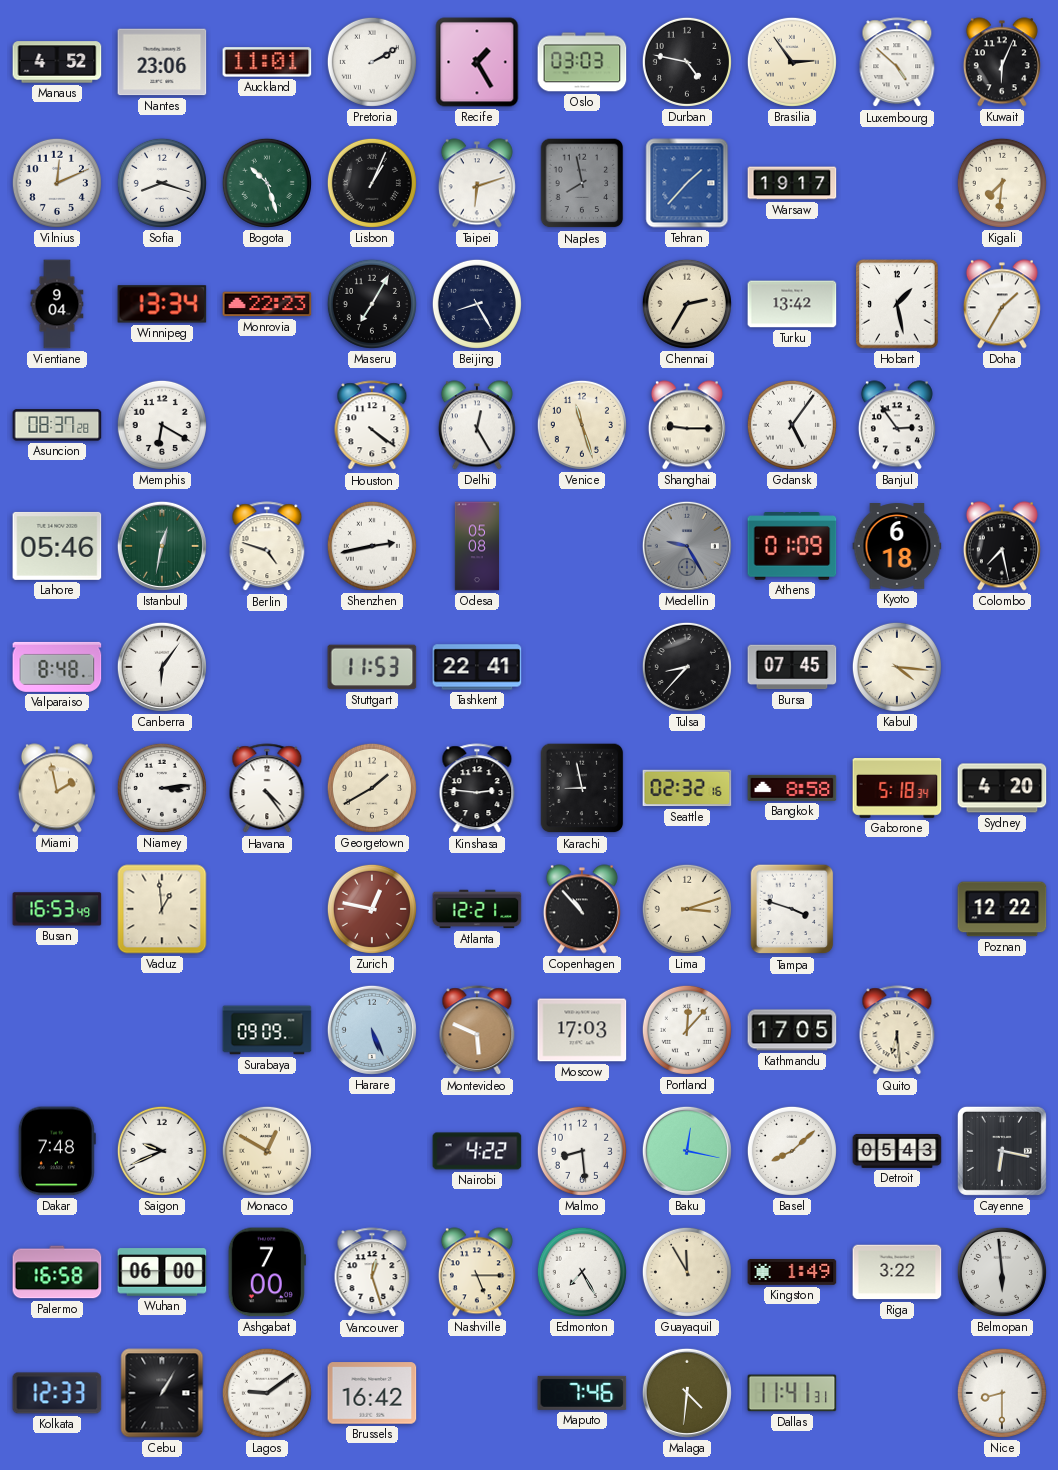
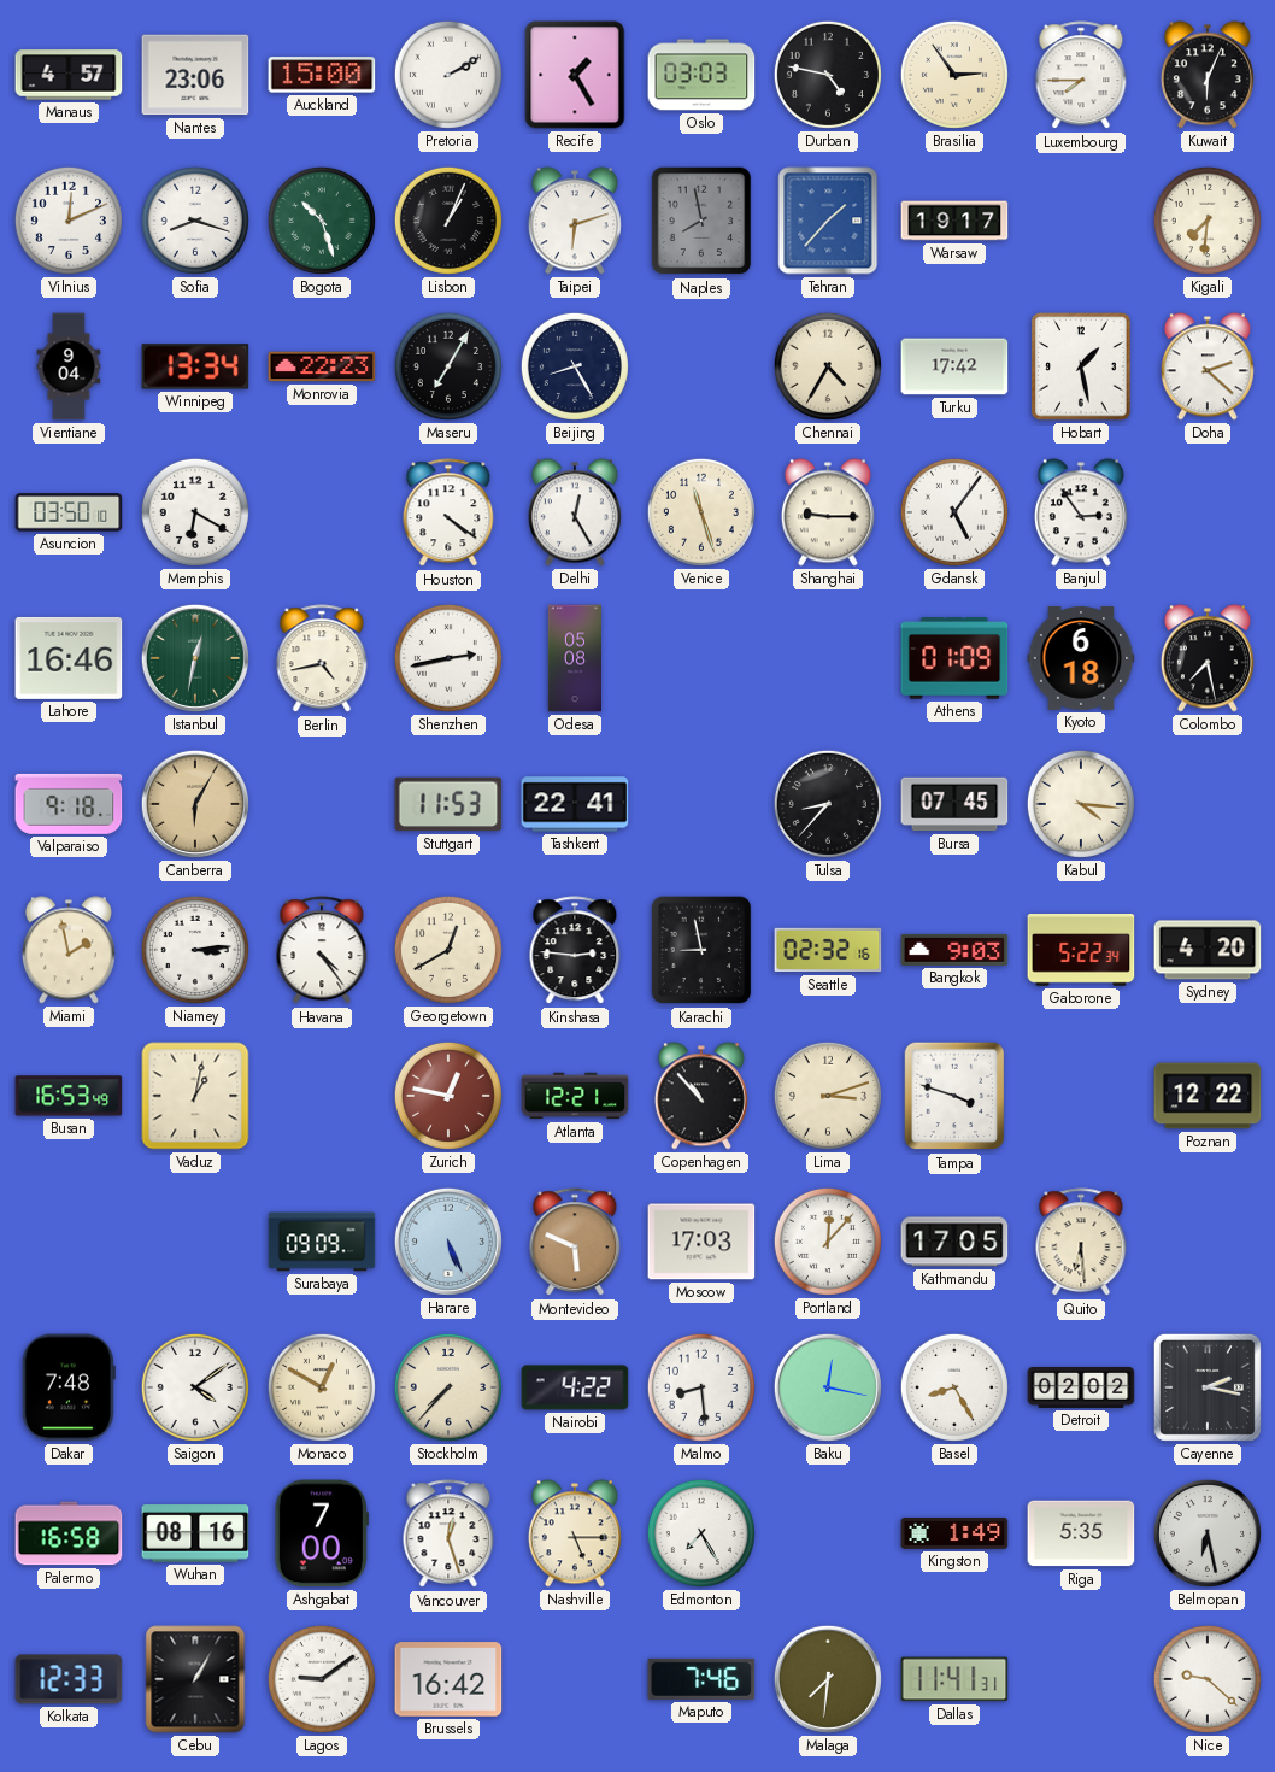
Manaus: 4:52 -> 4:57 (69, 75)
Auckland: 11:01 -> 15:00 (322, 75)
Luxembourg: 4:52 -> 7:45 (1081, 76)
Chennai: 2:35 -> 4:35 (828, 366)
Turku: 13:42 -> 17:42 (954, 366)
Doha: 1:35 -> 2:22 (1208, 366)
Asuncion: 08:37 -> 03:50 (69, 512)
Lahore: 05:46 -> 16:46 (69, 658)
Berlin: 4:48 -> 4:43 (322, 659)
Medellin: 9:25 -> none (687, 546)
Valparaiso: 8:48 -> 9:18 (69, 804)
Canberra: 6:06 -> 6:05 (195, 804)
Canberra dial: white -> champagne (195, 804)
Georgetown: 1:40 -> 12:40 (448, 950)
Bangkok: 8:58 -> 9:03 (954, 950)
Gaborone: 5:18 -> 5:22 (1081, 951)
Vaduz: 12:59 -> 1:02 (195, 1096)
Saigon: 9:41 -> 4:09 (195, 1387)
Stockholm: none -> 7:37 (448, 1387)
Basel: 8:08 -> 8:25 (954, 1387)
Detroit: 05:43 -> 02:02 (1081, 1387)
Cayenne: 6:17 -> 2:17 (1208, 1387)
Wuhan: 06:00 -> 08:16 (195, 1533)
Guayaquil: 11:55 -> none (687, 1272)
Riga: 3:22 -> 5:35 (1081, 1533)
Belmopan: 5:59 -> 6:28 (1208, 1533)
Malaga: 4:31 -> 7:31 (828, 1679)
Nice: 8:30 -> 9:22 (1208, 1679)
